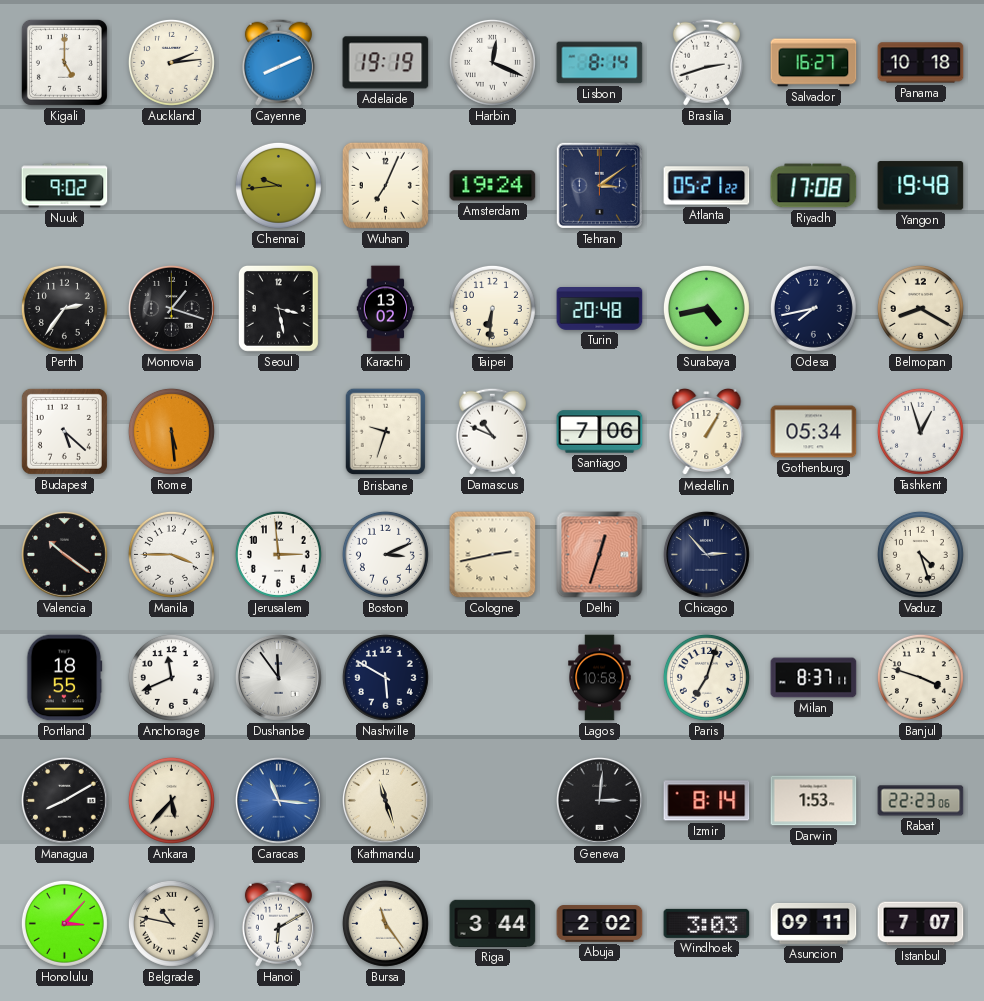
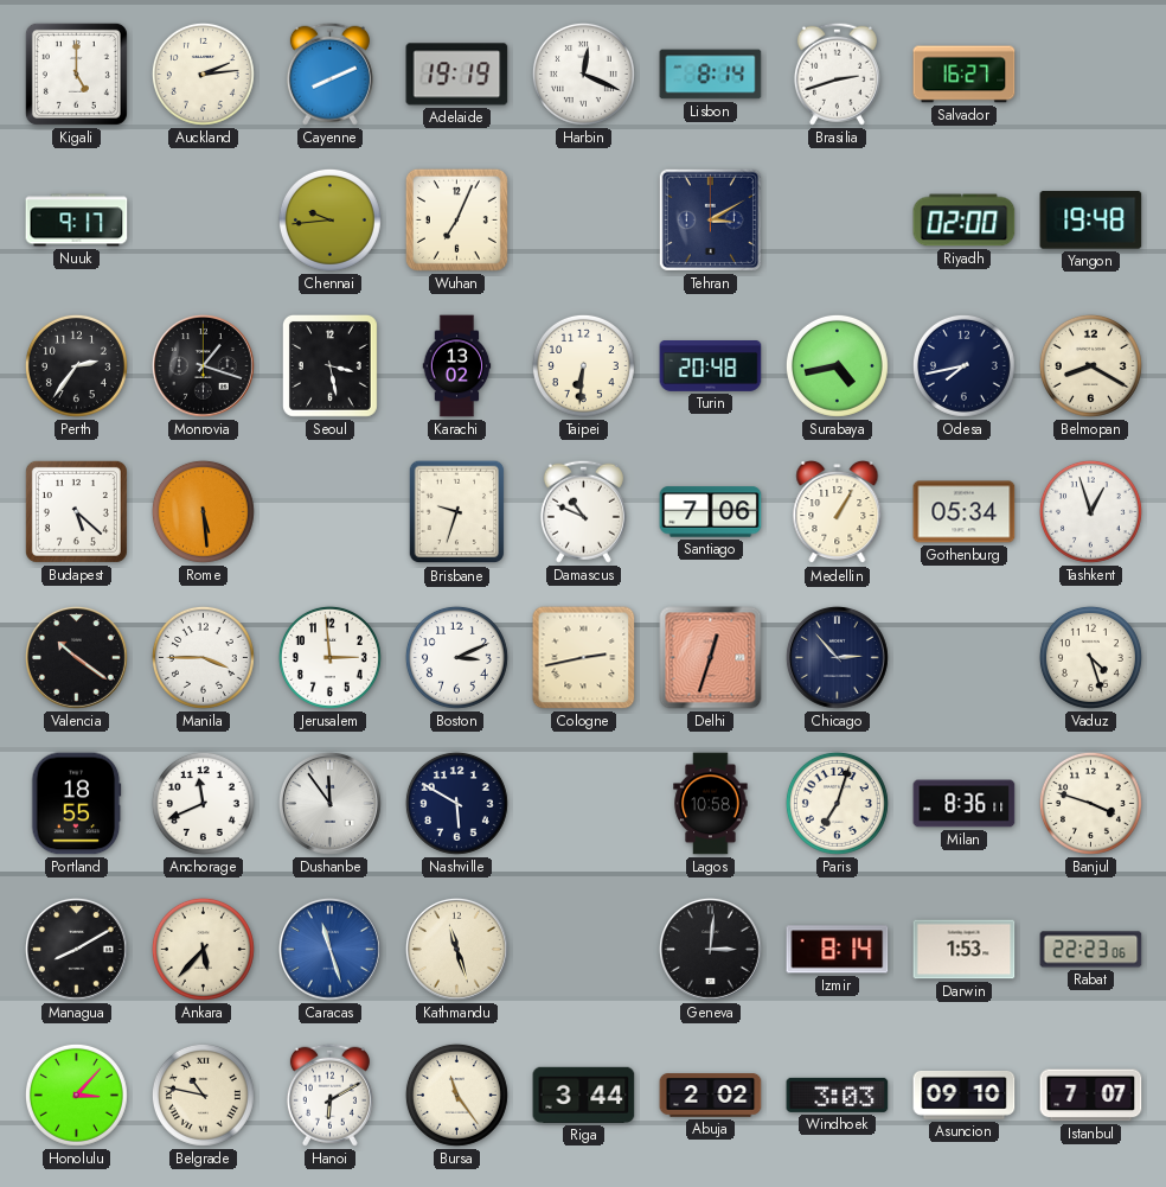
Panama: 10:18 -> none (921, 63)
Nuuk: 9:02 -> 9:17 (77, 221)
Amsterdam: 19:24 -> none (493, 186)
Tehran: 3:09 -> 3:10 (710, 219)
Atlanta: 05:21 -> none (707, 186)
Riyadh: 17:08 -> 02:00 (965, 221)
Milan: 8:37 -> 8:36 (965, 804)
Caracas: 11:16 -> 11:27 (331, 950)
Asuncion: 09:11 -> 09:10 (965, 1096)
